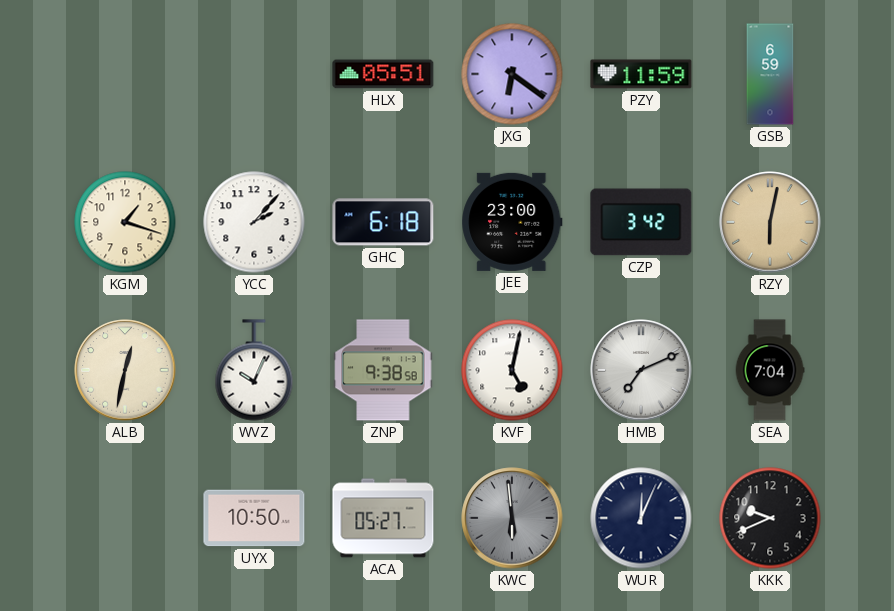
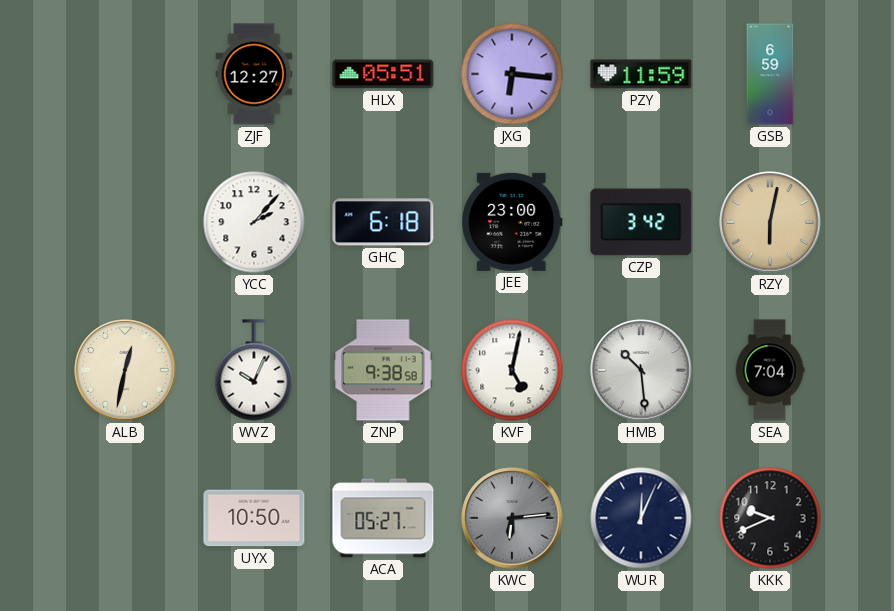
ZJF: none -> 12:27 (254, 74)
JXG: 6:21 -> 6:16 (512, 74)
KGM: 1:18 -> none (125, 222)
HMB: 7:11 -> 10:29 (641, 370)
KWC: 5:59 -> 6:14 (512, 518)
